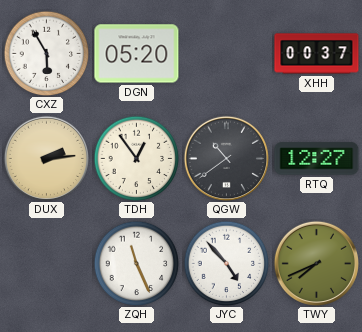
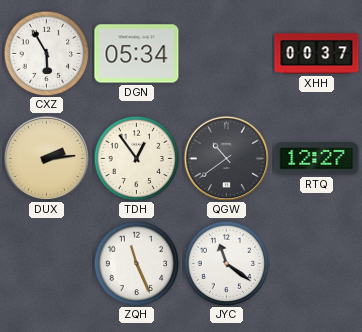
DGN: 05:20 -> 05:34 (137, 54)
JYC: 4:53 -> 11:21 (226, 263)
TWY: 7:41 -> none (316, 263)
